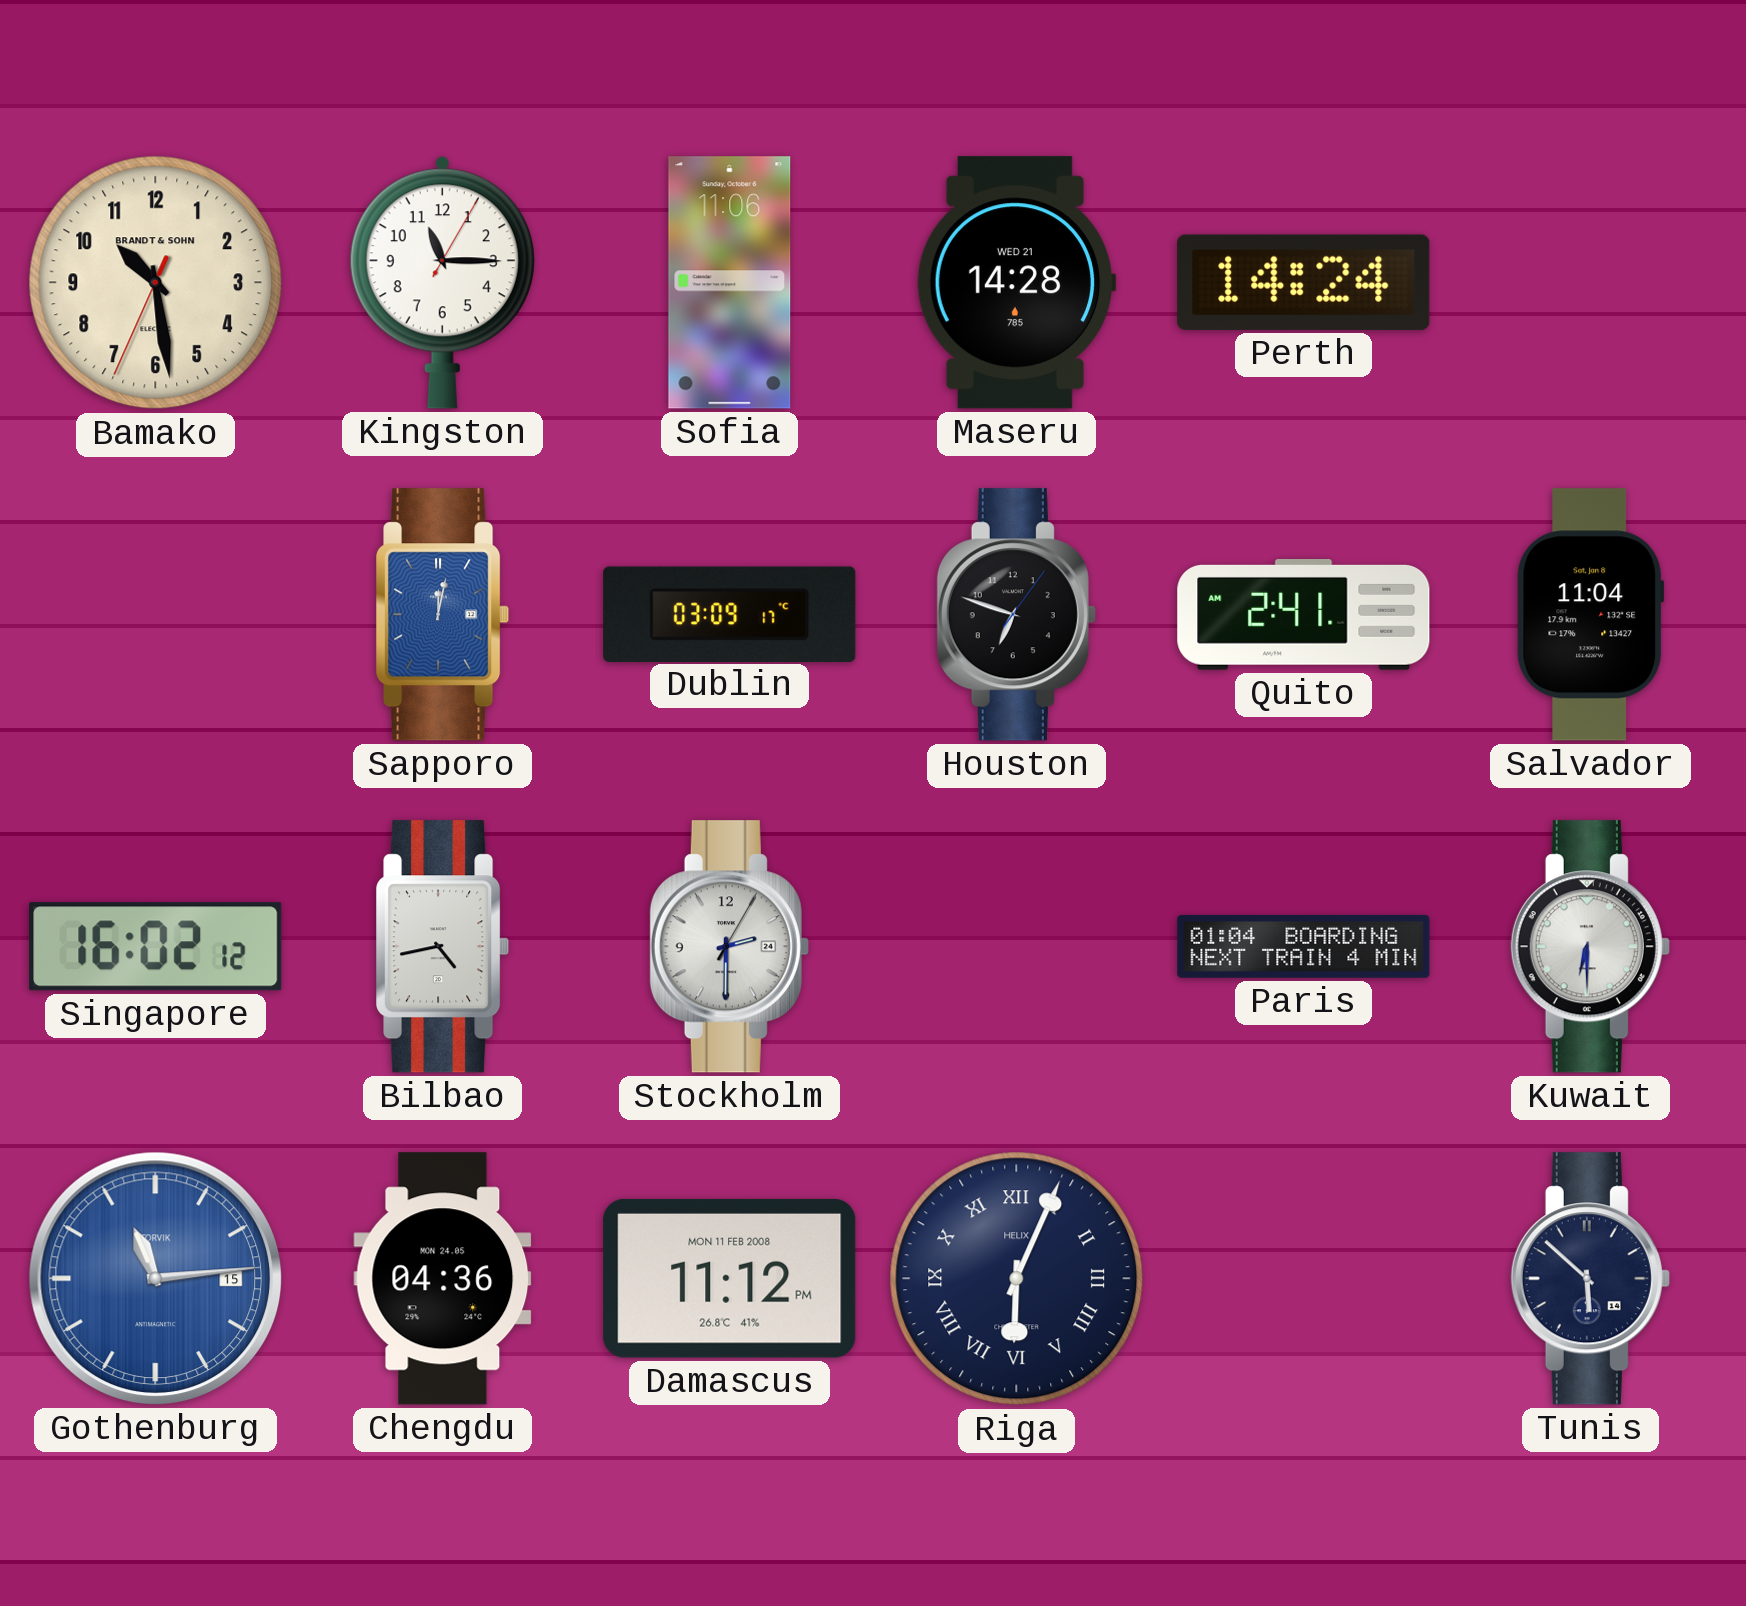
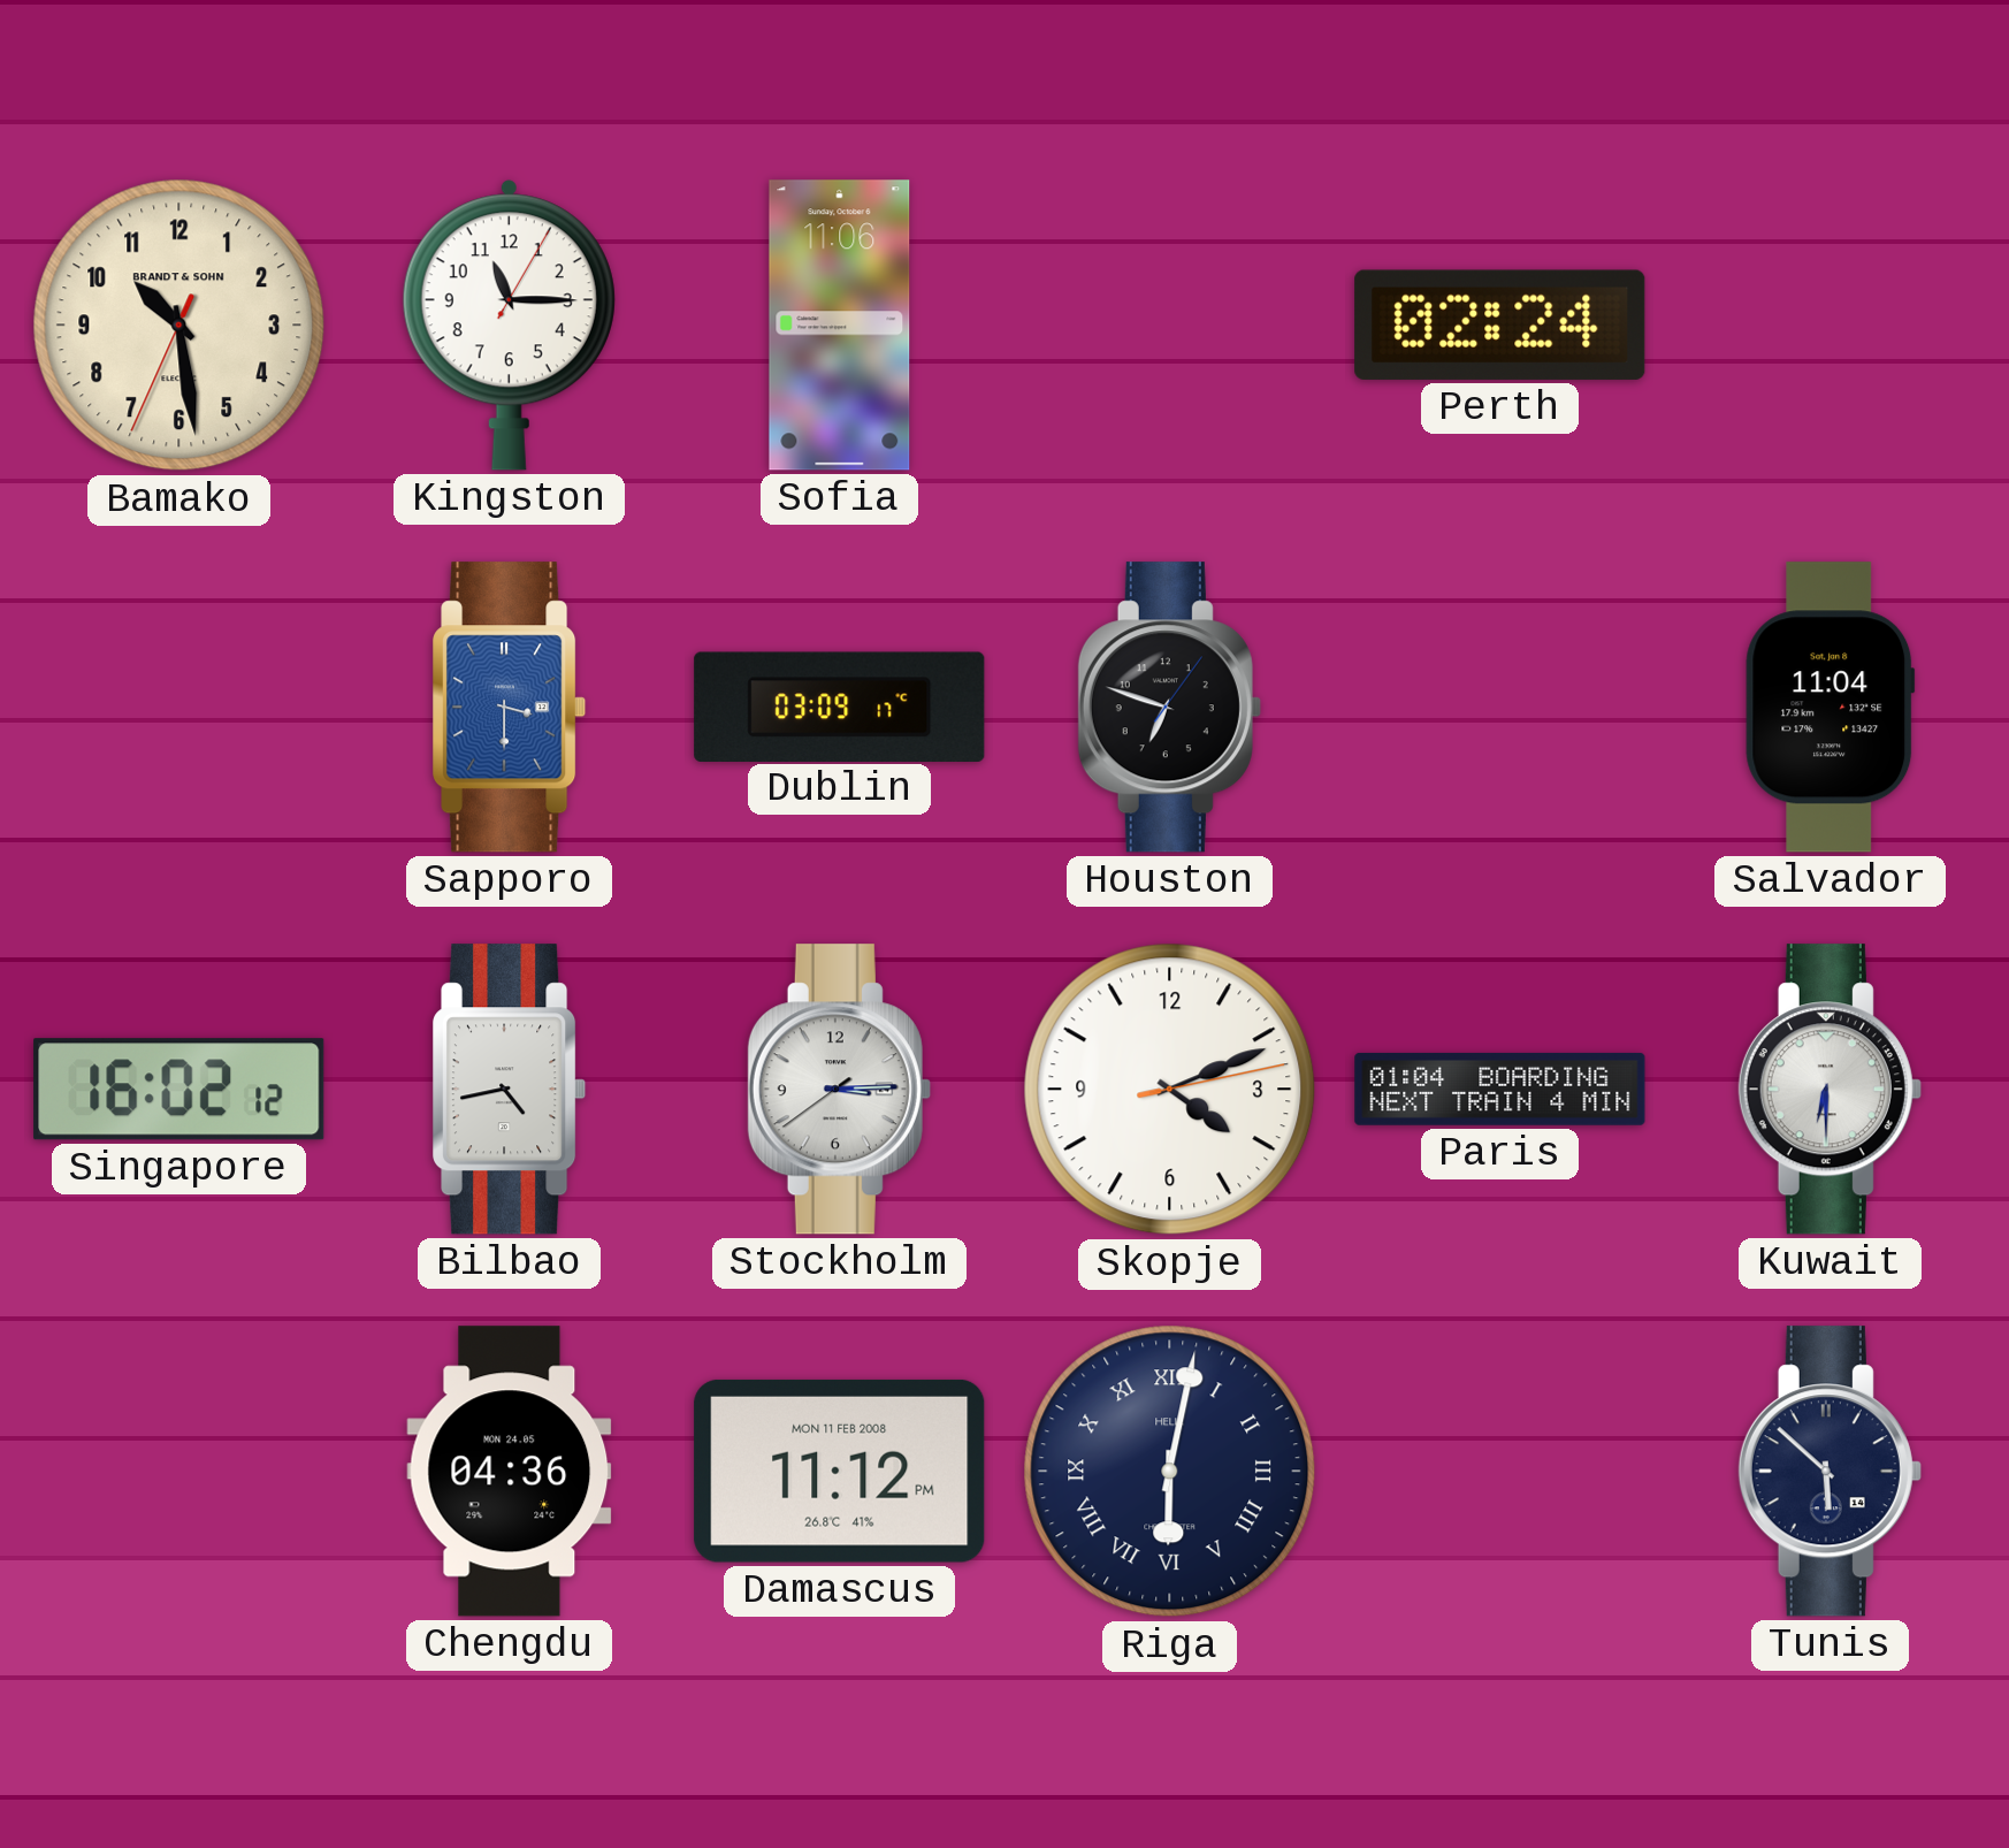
Maseru: 14:28 -> none (1016, 283)
Perth: 14:24 -> 02:24 (1500, 324)
Sapporo: 12:02 -> 3:30 (510, 708)
Quito: 2:41 -> none (1304, 615)
Stockholm: 2:30 -> 3:14 (839, 1090)
Skopje: none -> 4:11 (1170, 1090)
Gothenburg: 11:14 -> none (155, 1278)
Riga: 6:04 -> 6:02 (1170, 1472)
